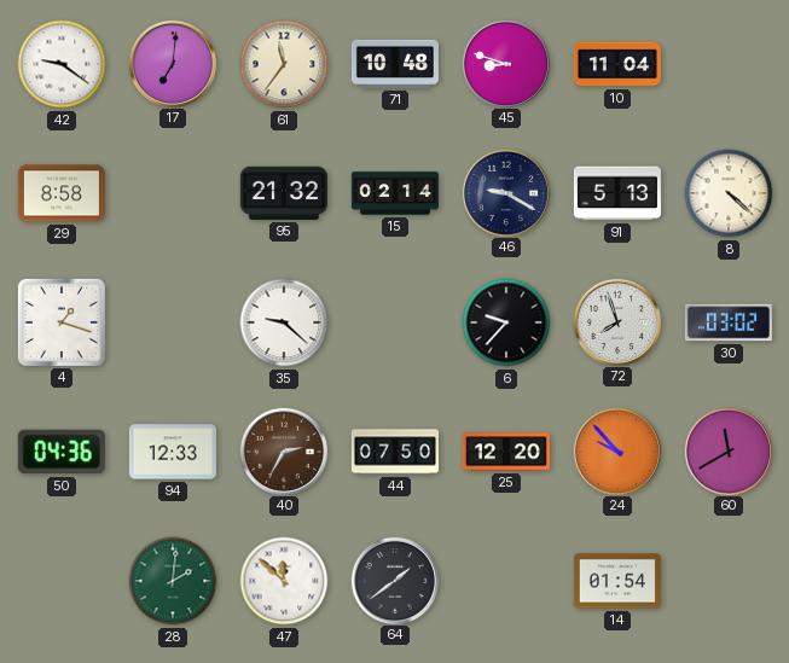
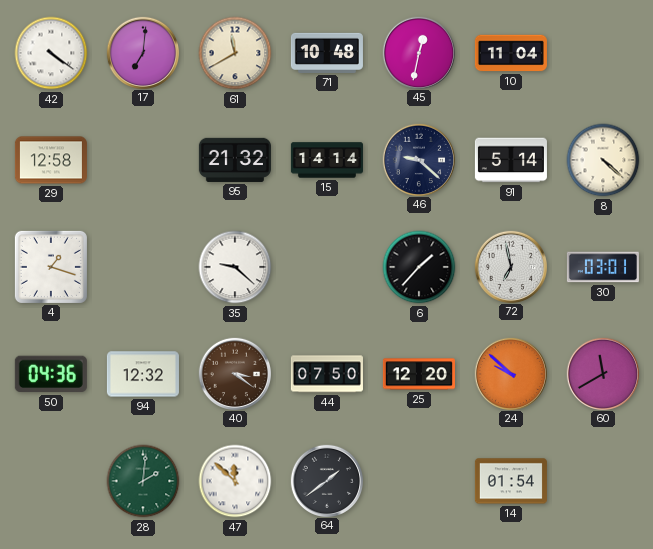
42: 9:21 -> 4:21 (51, 53)
61: 11:36 -> 11:40 (235, 53)
45: 8:48 -> 12:32 (418, 52)
29: 8:58 -> 12:58 (51, 160)
15: 02:14 -> 14:14 (327, 160)
46: 9:20 -> 9:22 (418, 159)
91: 5:13 -> 5:14 (511, 160)
6: 9:37 -> 1:37 (419, 267)
72: 7:57 -> 6:58 (510, 266)
30: 03:02 -> 03:01 (603, 267)
94: 12:33 -> 12:32 (143, 374)
40: 2:35 -> 3:21 (234, 373)
24: 9:53 -> 9:52 (510, 373)
